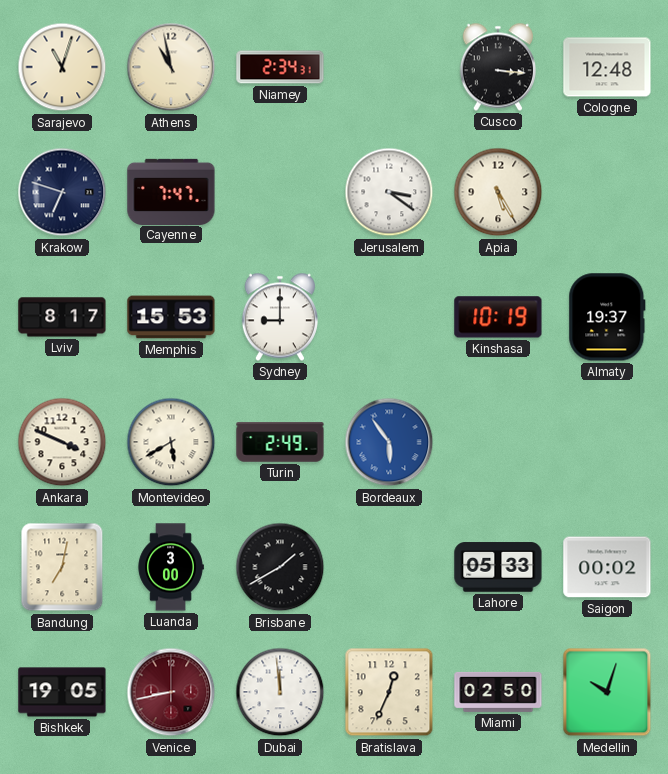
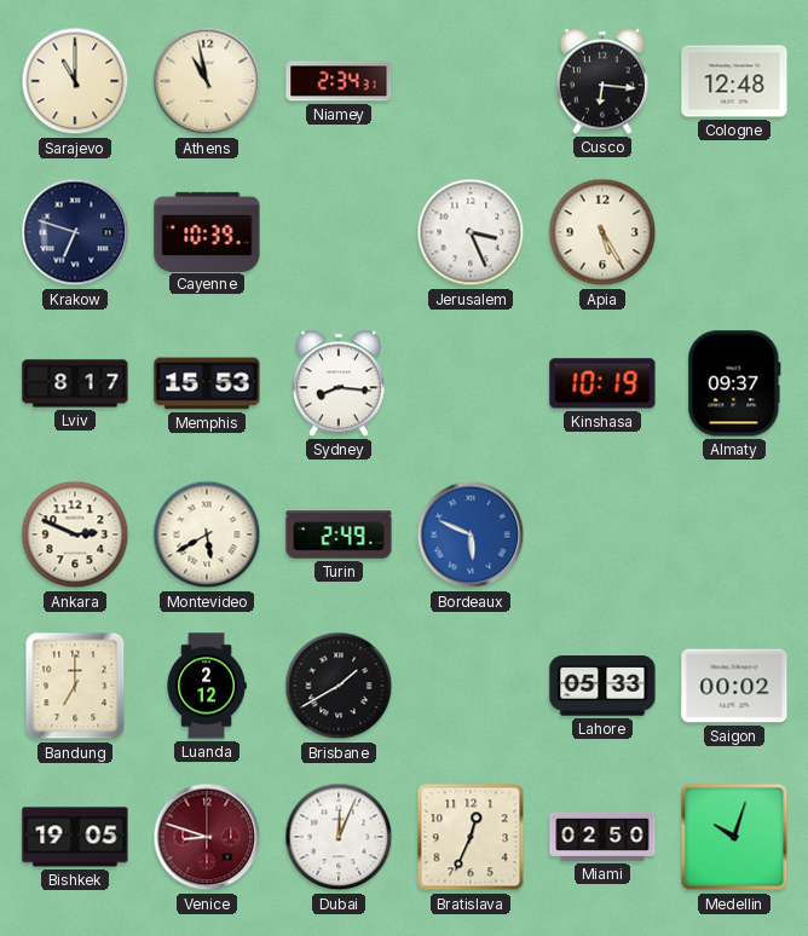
Sarajevo: 11:03 -> 11:00 (75, 81)
Cusco: 3:16 -> 6:16 (602, 81)
Cayenne: 7:47 -> 10:39 (207, 231)
Jerusalem: 3:21 -> 3:26 (471, 232)
Sydney: 9:00 -> 8:16 (339, 383)
Almaty: 19:37 -> 09:37 (734, 383)
Ankara: 3:49 -> 2:49 (75, 535)
Bordeaux: 5:54 -> 5:49 (471, 535)
Bandung: 7:02 -> 7:00 (75, 686)
Luanda: 3:00 -> 2:12 (207, 686)
Venice: 8:43 -> 8:48 (207, 837)
Dubai: 11:59 -> 12:04 (339, 837)
